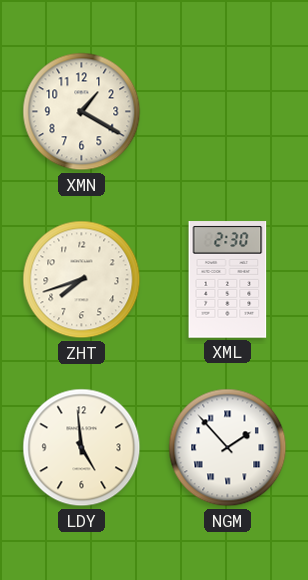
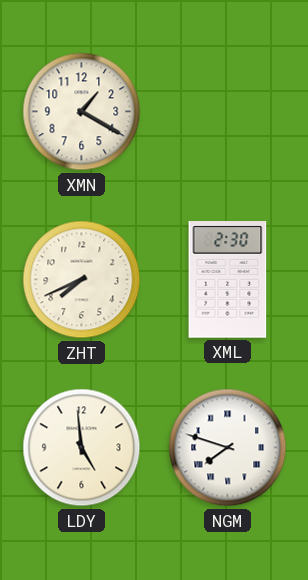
ZHT: 7:42 -> 7:41 (82, 280)
NGM: 1:53 -> 7:48 (228, 448)
